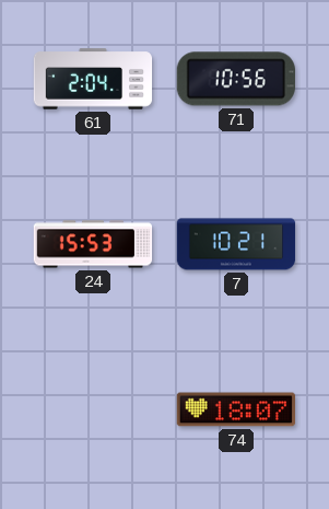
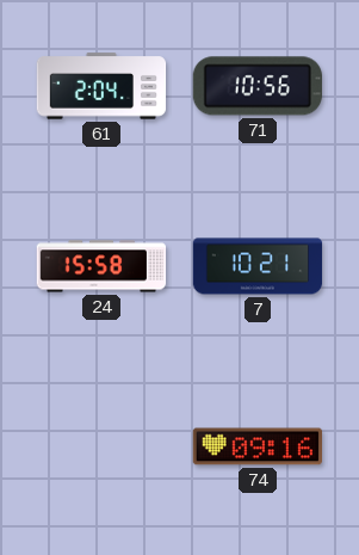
24: 15:53 -> 15:58 (101, 266)
74: 18:07 -> 09:16 (256, 446)
